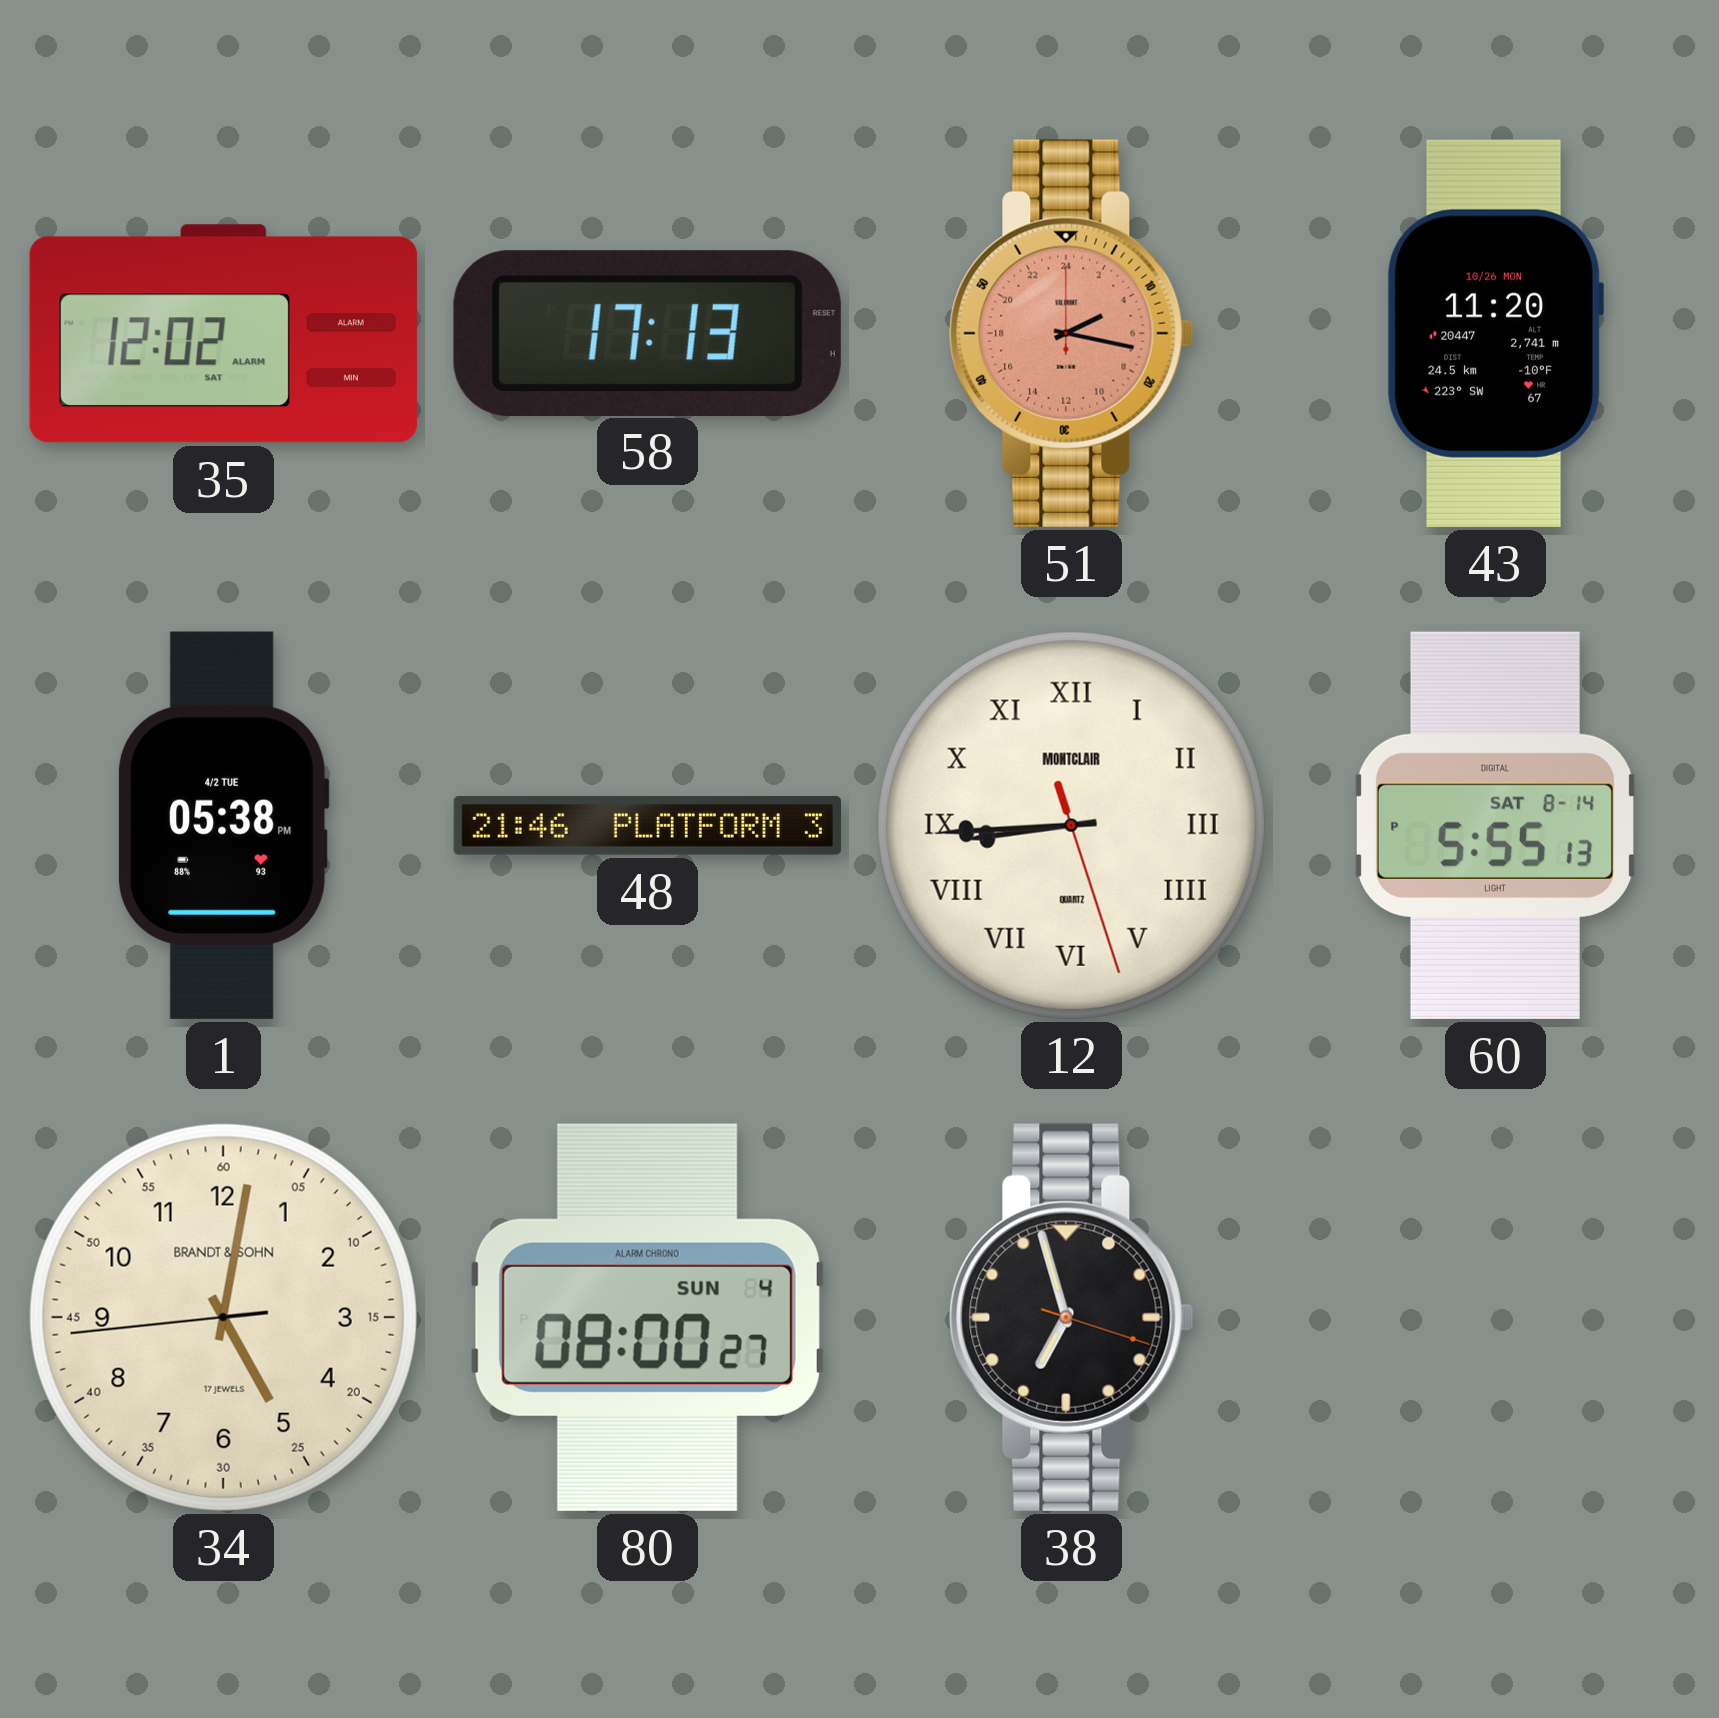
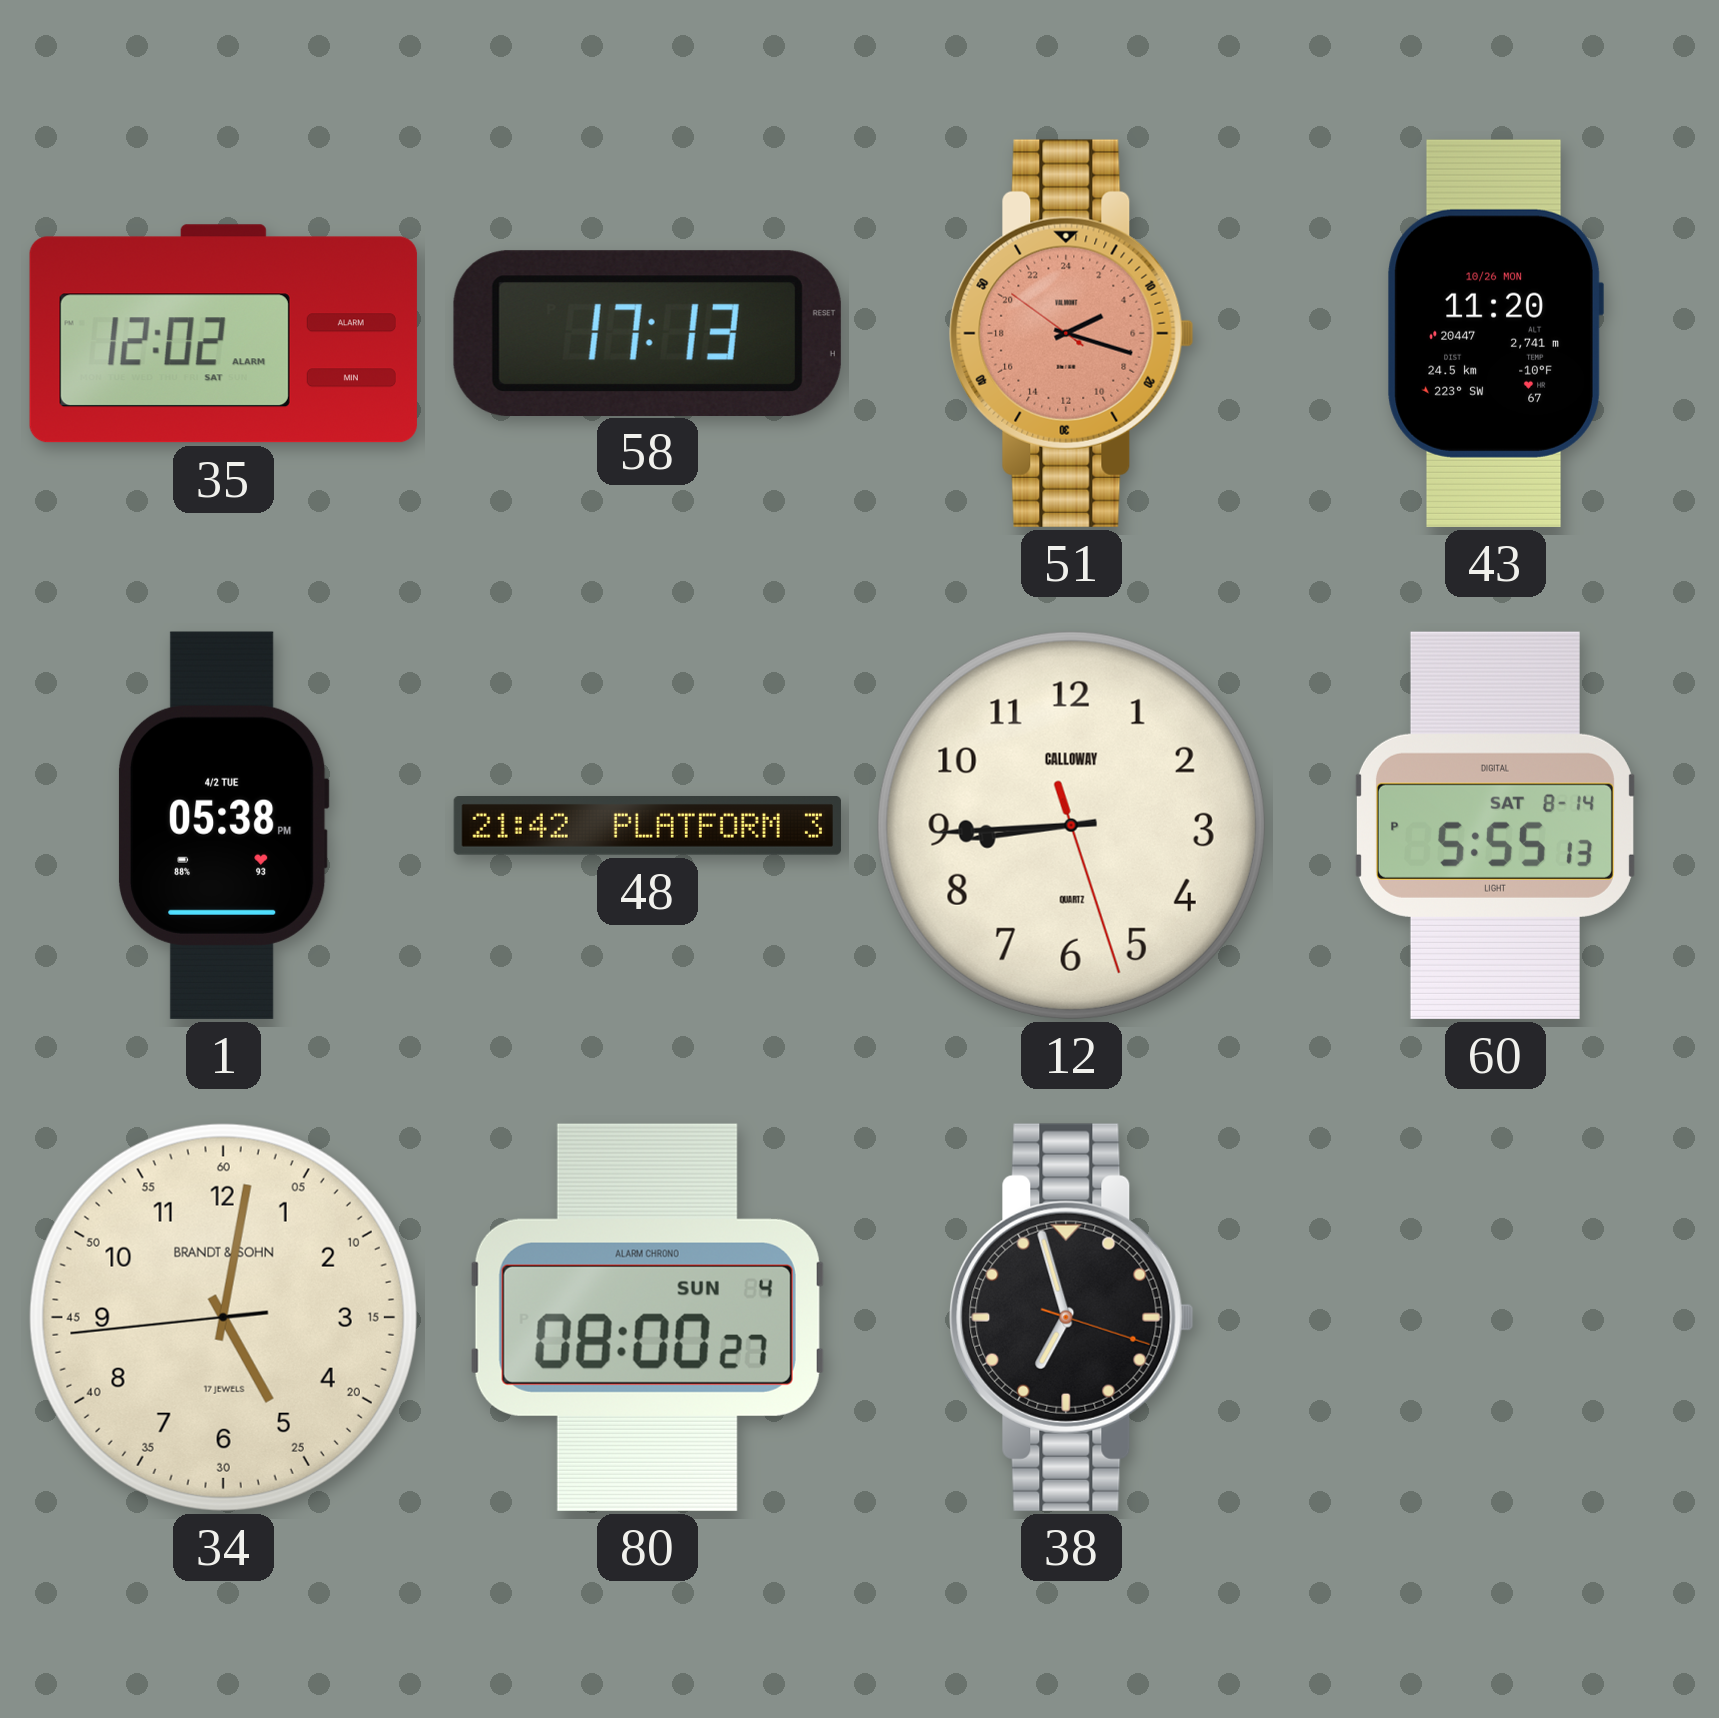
51: 4:17:00 -> 4:17:51 (1072, 333)
48: 21:46 -> 21:42 (647, 826)
12 numerals: Roman -> Arabic (1071, 825)
12 brand: MONTCLAIR -> CALLOWAY (1071, 825)
